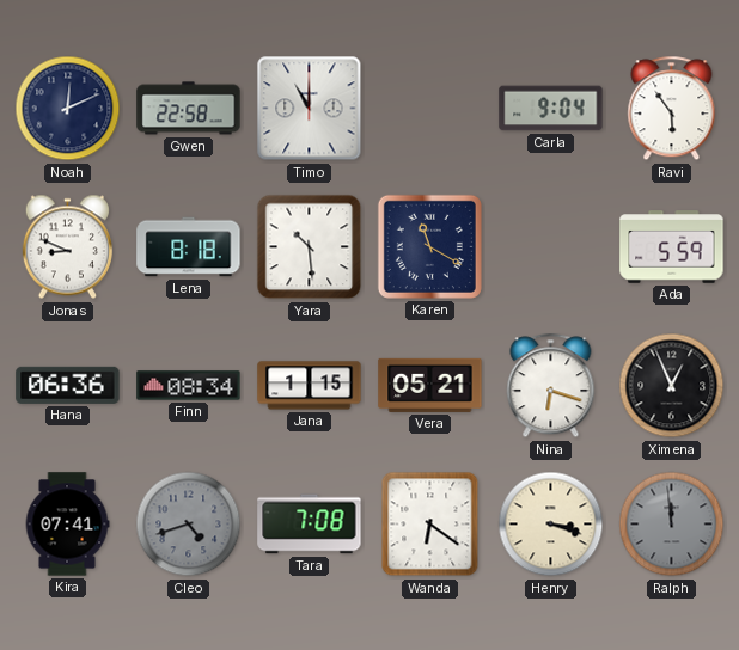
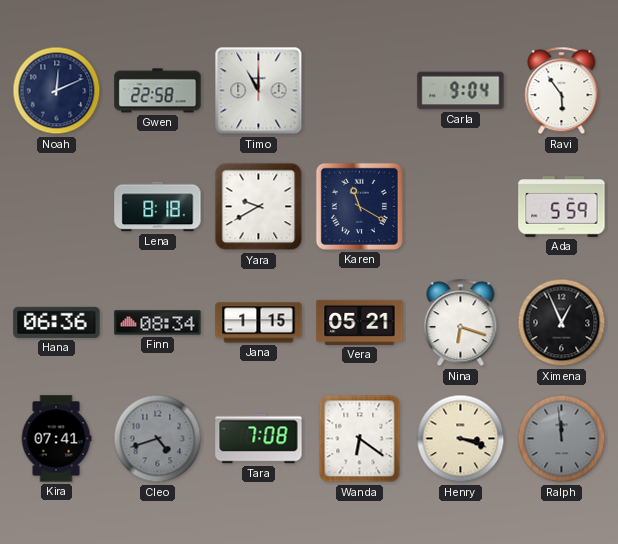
Jonas: 8:49 -> none (67, 247)
Yara: 10:29 -> 9:40 (259, 207)
